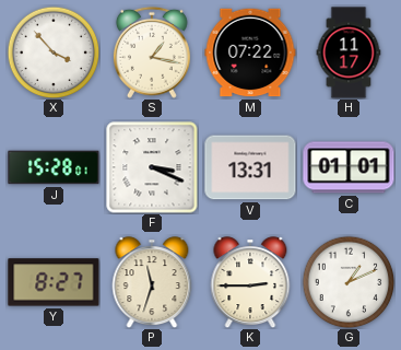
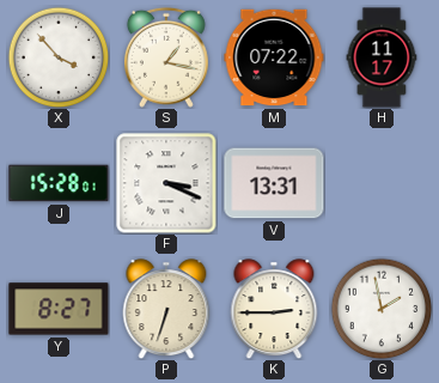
C: 01:01 -> none (349, 167)
P: 11:33 -> 6:33 (166, 309)
G: 1:11 -> 1:58 (382, 309)
